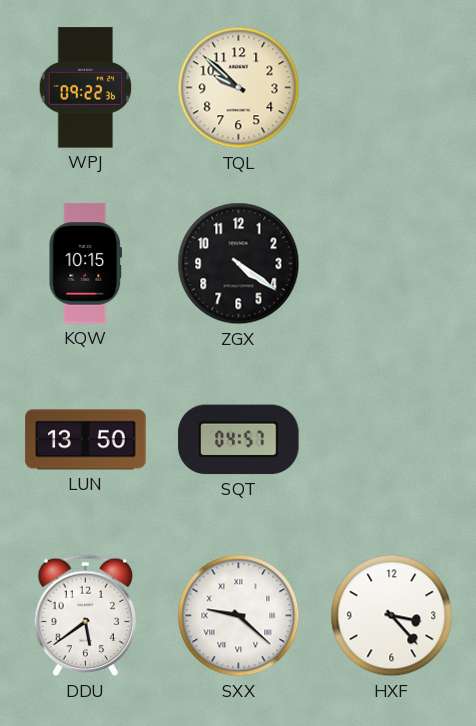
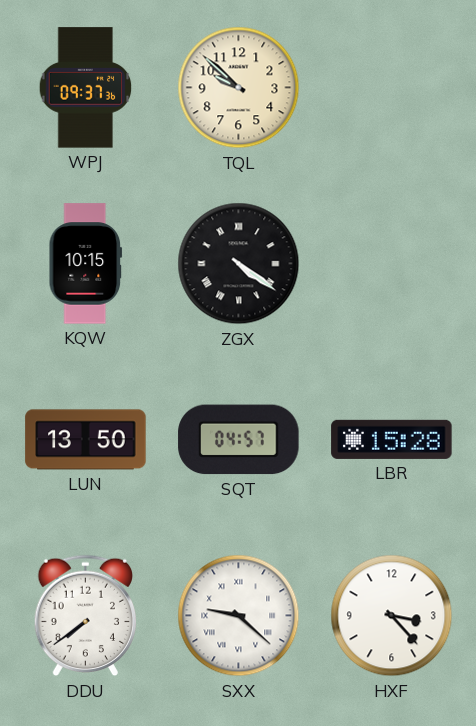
WPJ: 09:22 -> 09:37 (86, 88)
ZGX numerals: Arabic -> Roman (239, 264)
LBR: none -> 15:28 (392, 439)
DDU: 5:39 -> 7:39 (86, 616)
